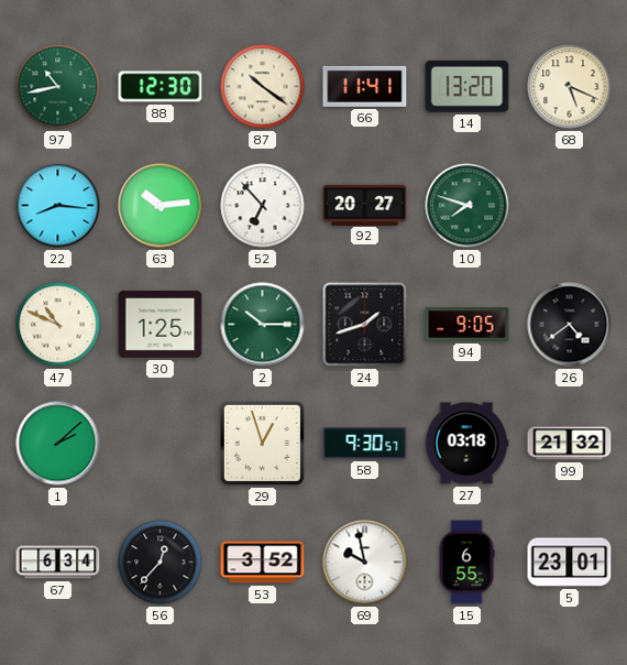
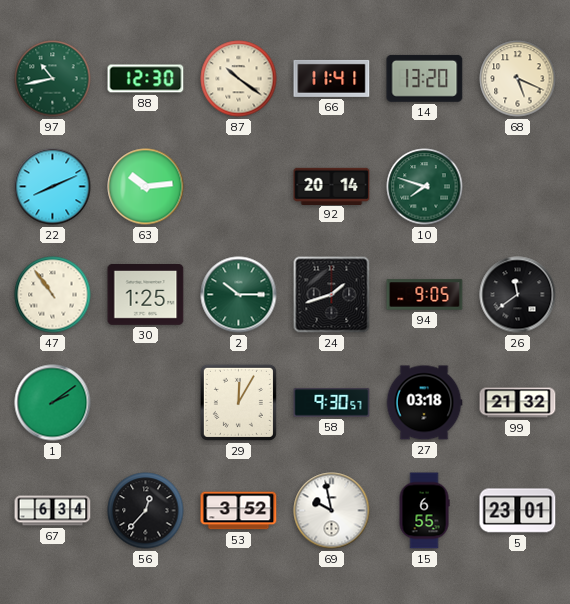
22: 8:16 -> 8:11 (53, 187)
52: 6:53 -> none (263, 206)
92: 20:27 -> 20:14 (332, 186)
47: 10:49 -> 10:54 (53, 295)
26: 4:39 -> 11:39 (518, 295)
1: 2:08 -> 2:09 (53, 403)
29: 12:57 -> 12:05 (238, 402)
